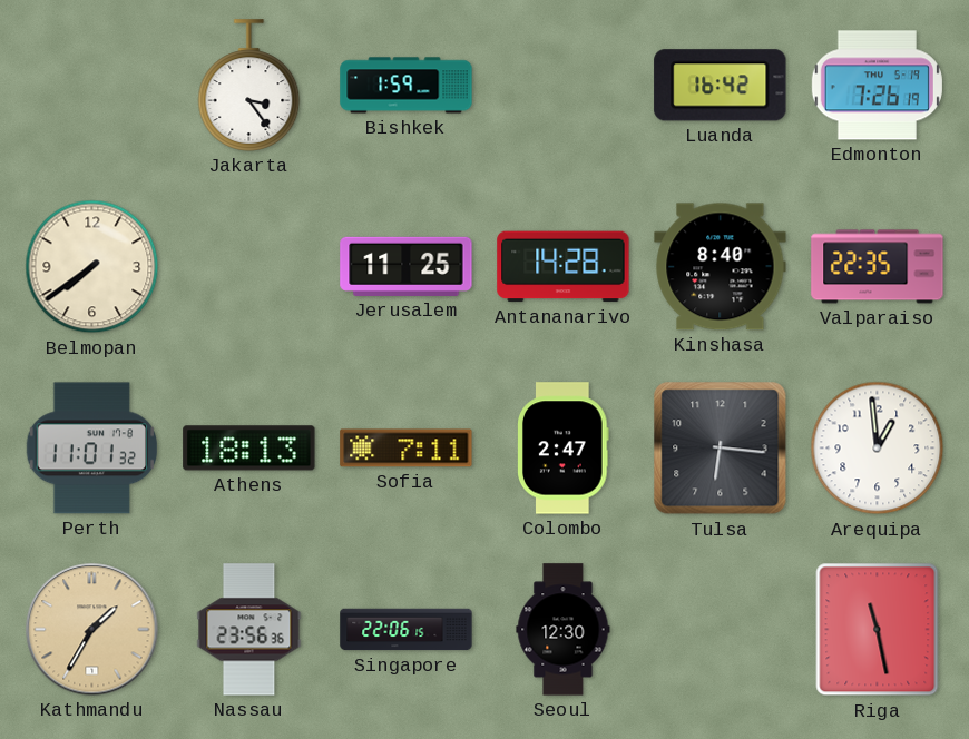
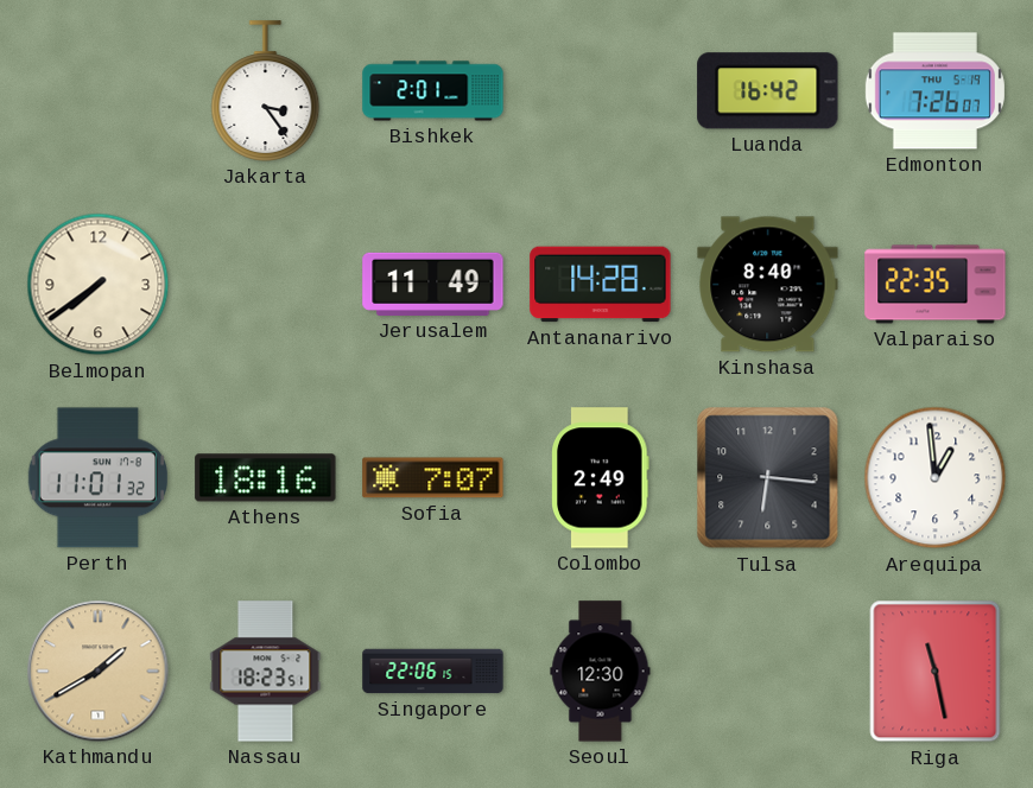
Bishkek: 1:59 -> 2:01 (433, 91)
Edmonton: 7:26:19 -> 7:26:07 (934, 91)
Jerusalem: 11:25 -> 11:49 (433, 284)
Athens: 18:13 -> 18:16 (266, 478)
Sofia: 7:11 -> 7:07 (433, 478)
Colombo: 2:47 -> 2:49 (601, 478)
Kathmandu: 1:35 -> 1:40 (99, 672)
Nassau: 23:56 -> 18:23 (266, 672)
